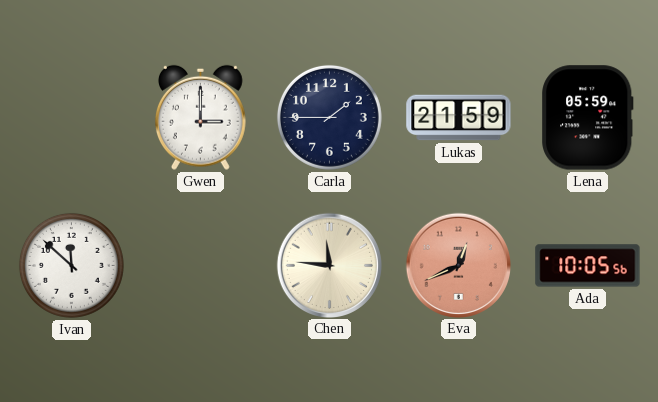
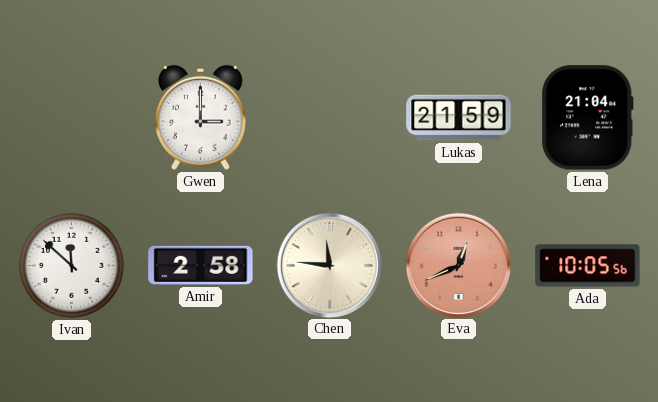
Carla: 1:45 -> none (329, 117)
Lena: 05:59 -> 21:04 (588, 118)
Amir: none -> 2:58 (201, 265)
